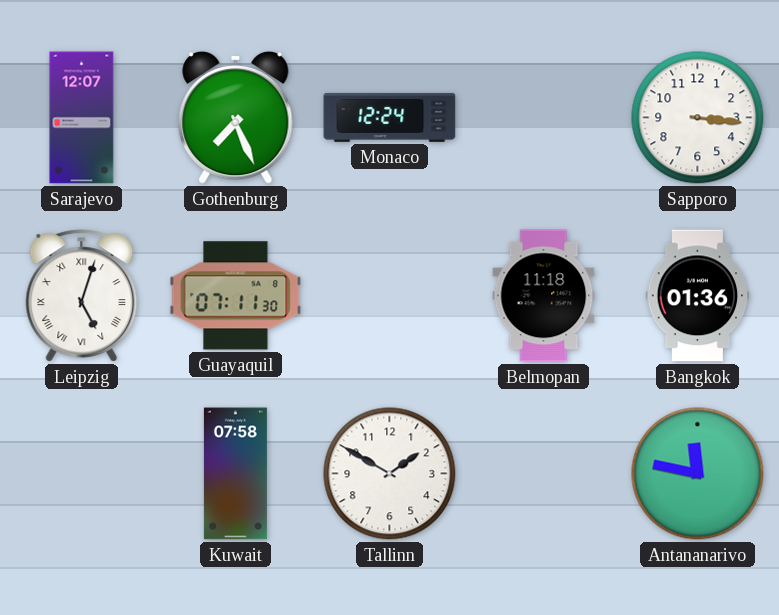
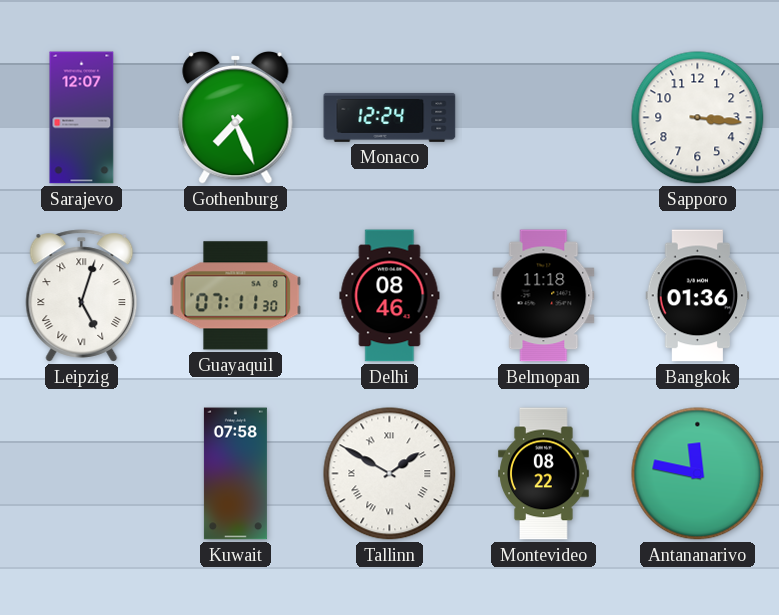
Delhi: none -> 08:46 (390, 296)
Tallinn numerals: Arabic -> Roman (390, 474)
Montevideo: none -> 08:22 (544, 474)
